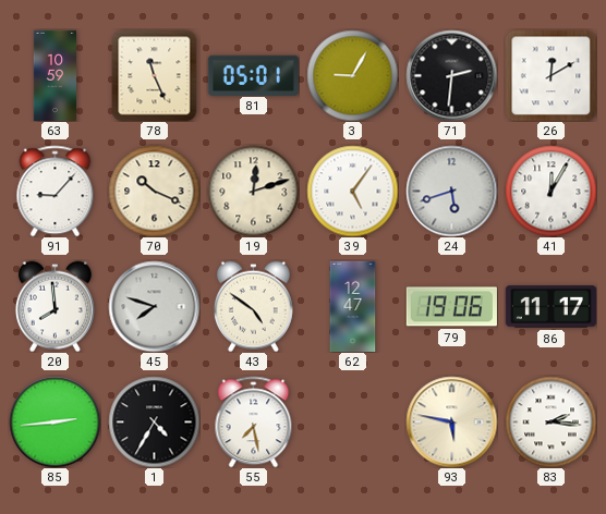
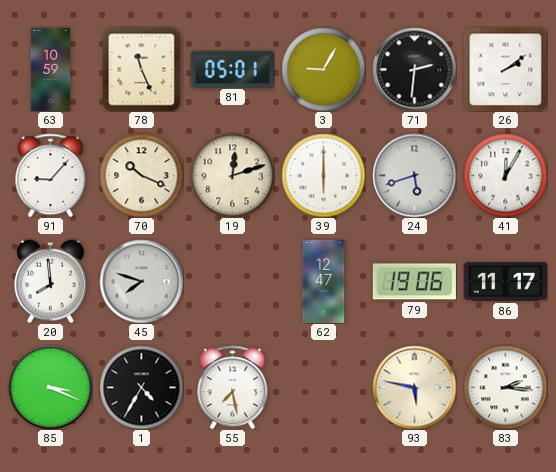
26: 12:10 -> 2:09 (505, 69)
39: 5:06 -> 6:00 (323, 175)
43: 4:51 -> none (253, 306)
85: 2:44 -> 3:19 (50, 387)
